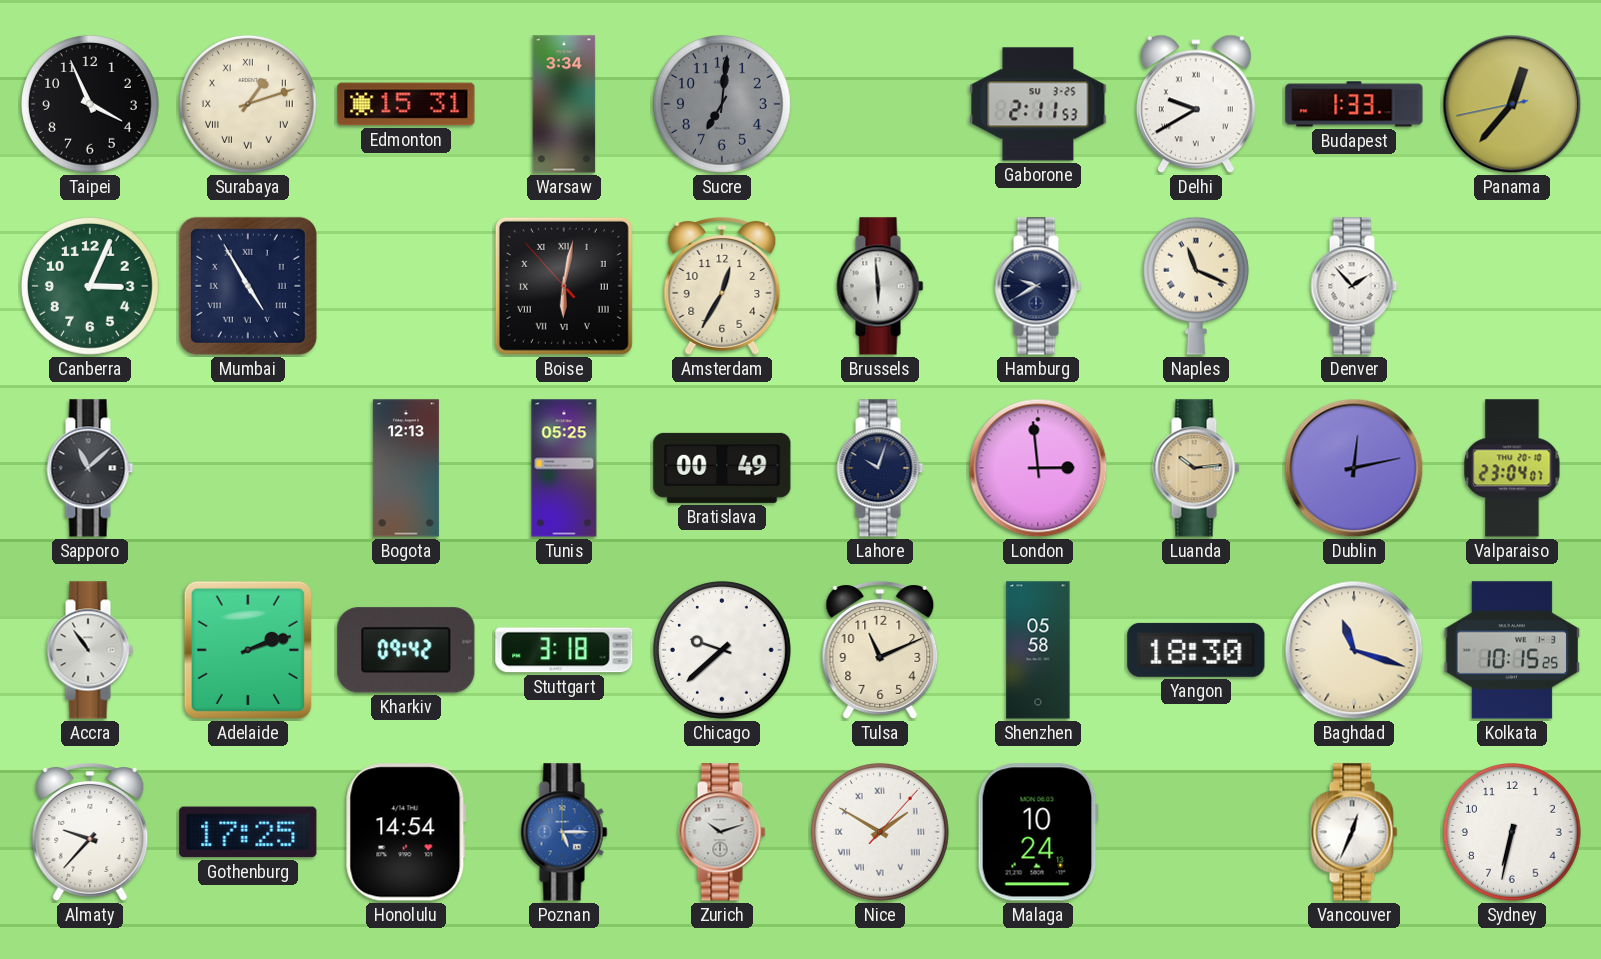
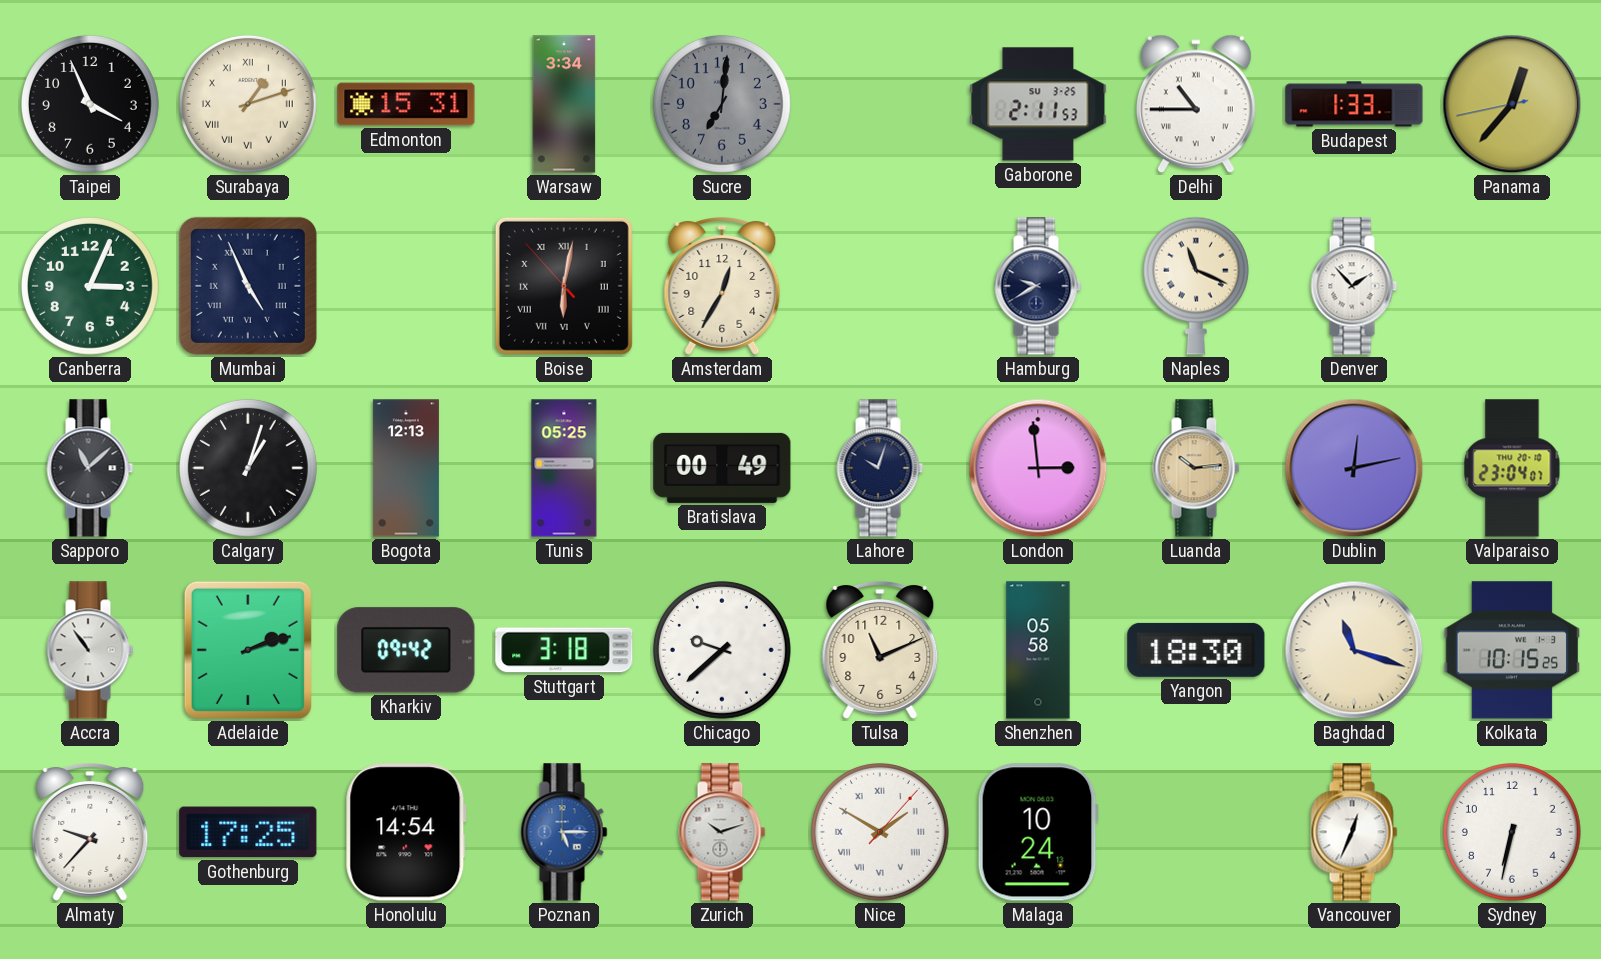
Delhi: 9:40 -> 10:45 (1196, 104)
Mumbai: 4:55 -> 4:56 (248, 286)
Brussels: 5:59 -> none (880, 286)
Calgary: none -> 1:03 (248, 468)
